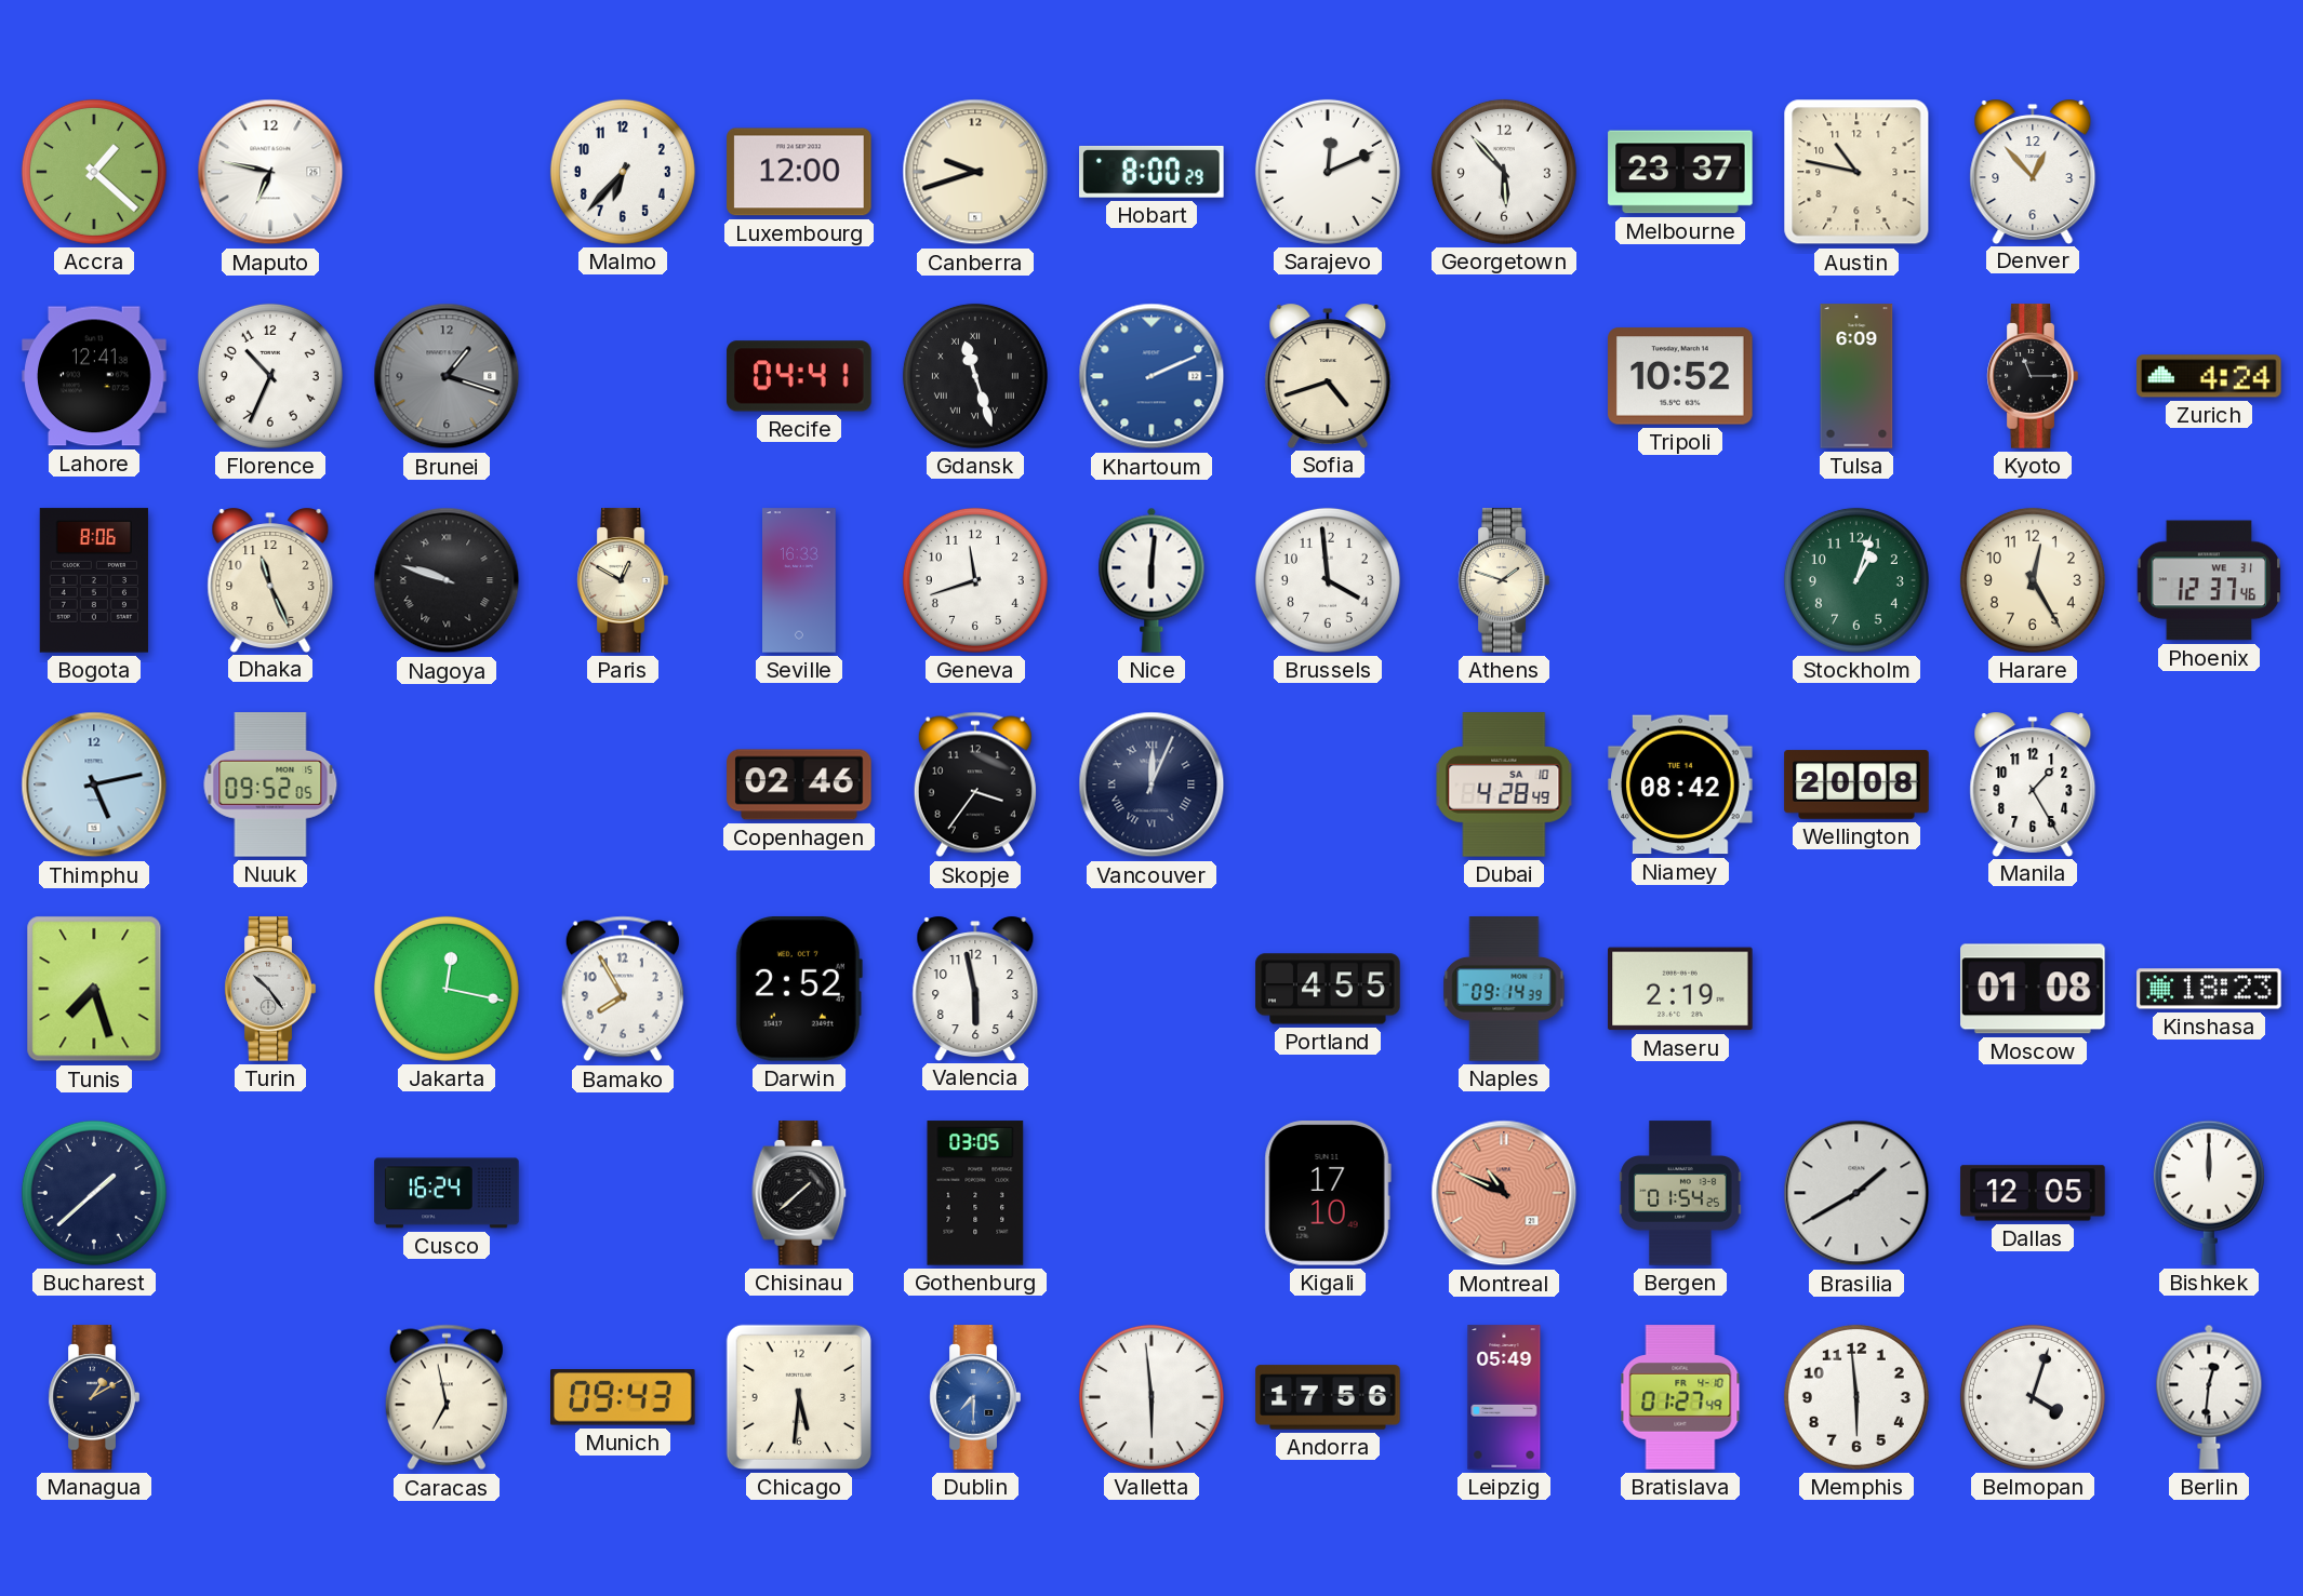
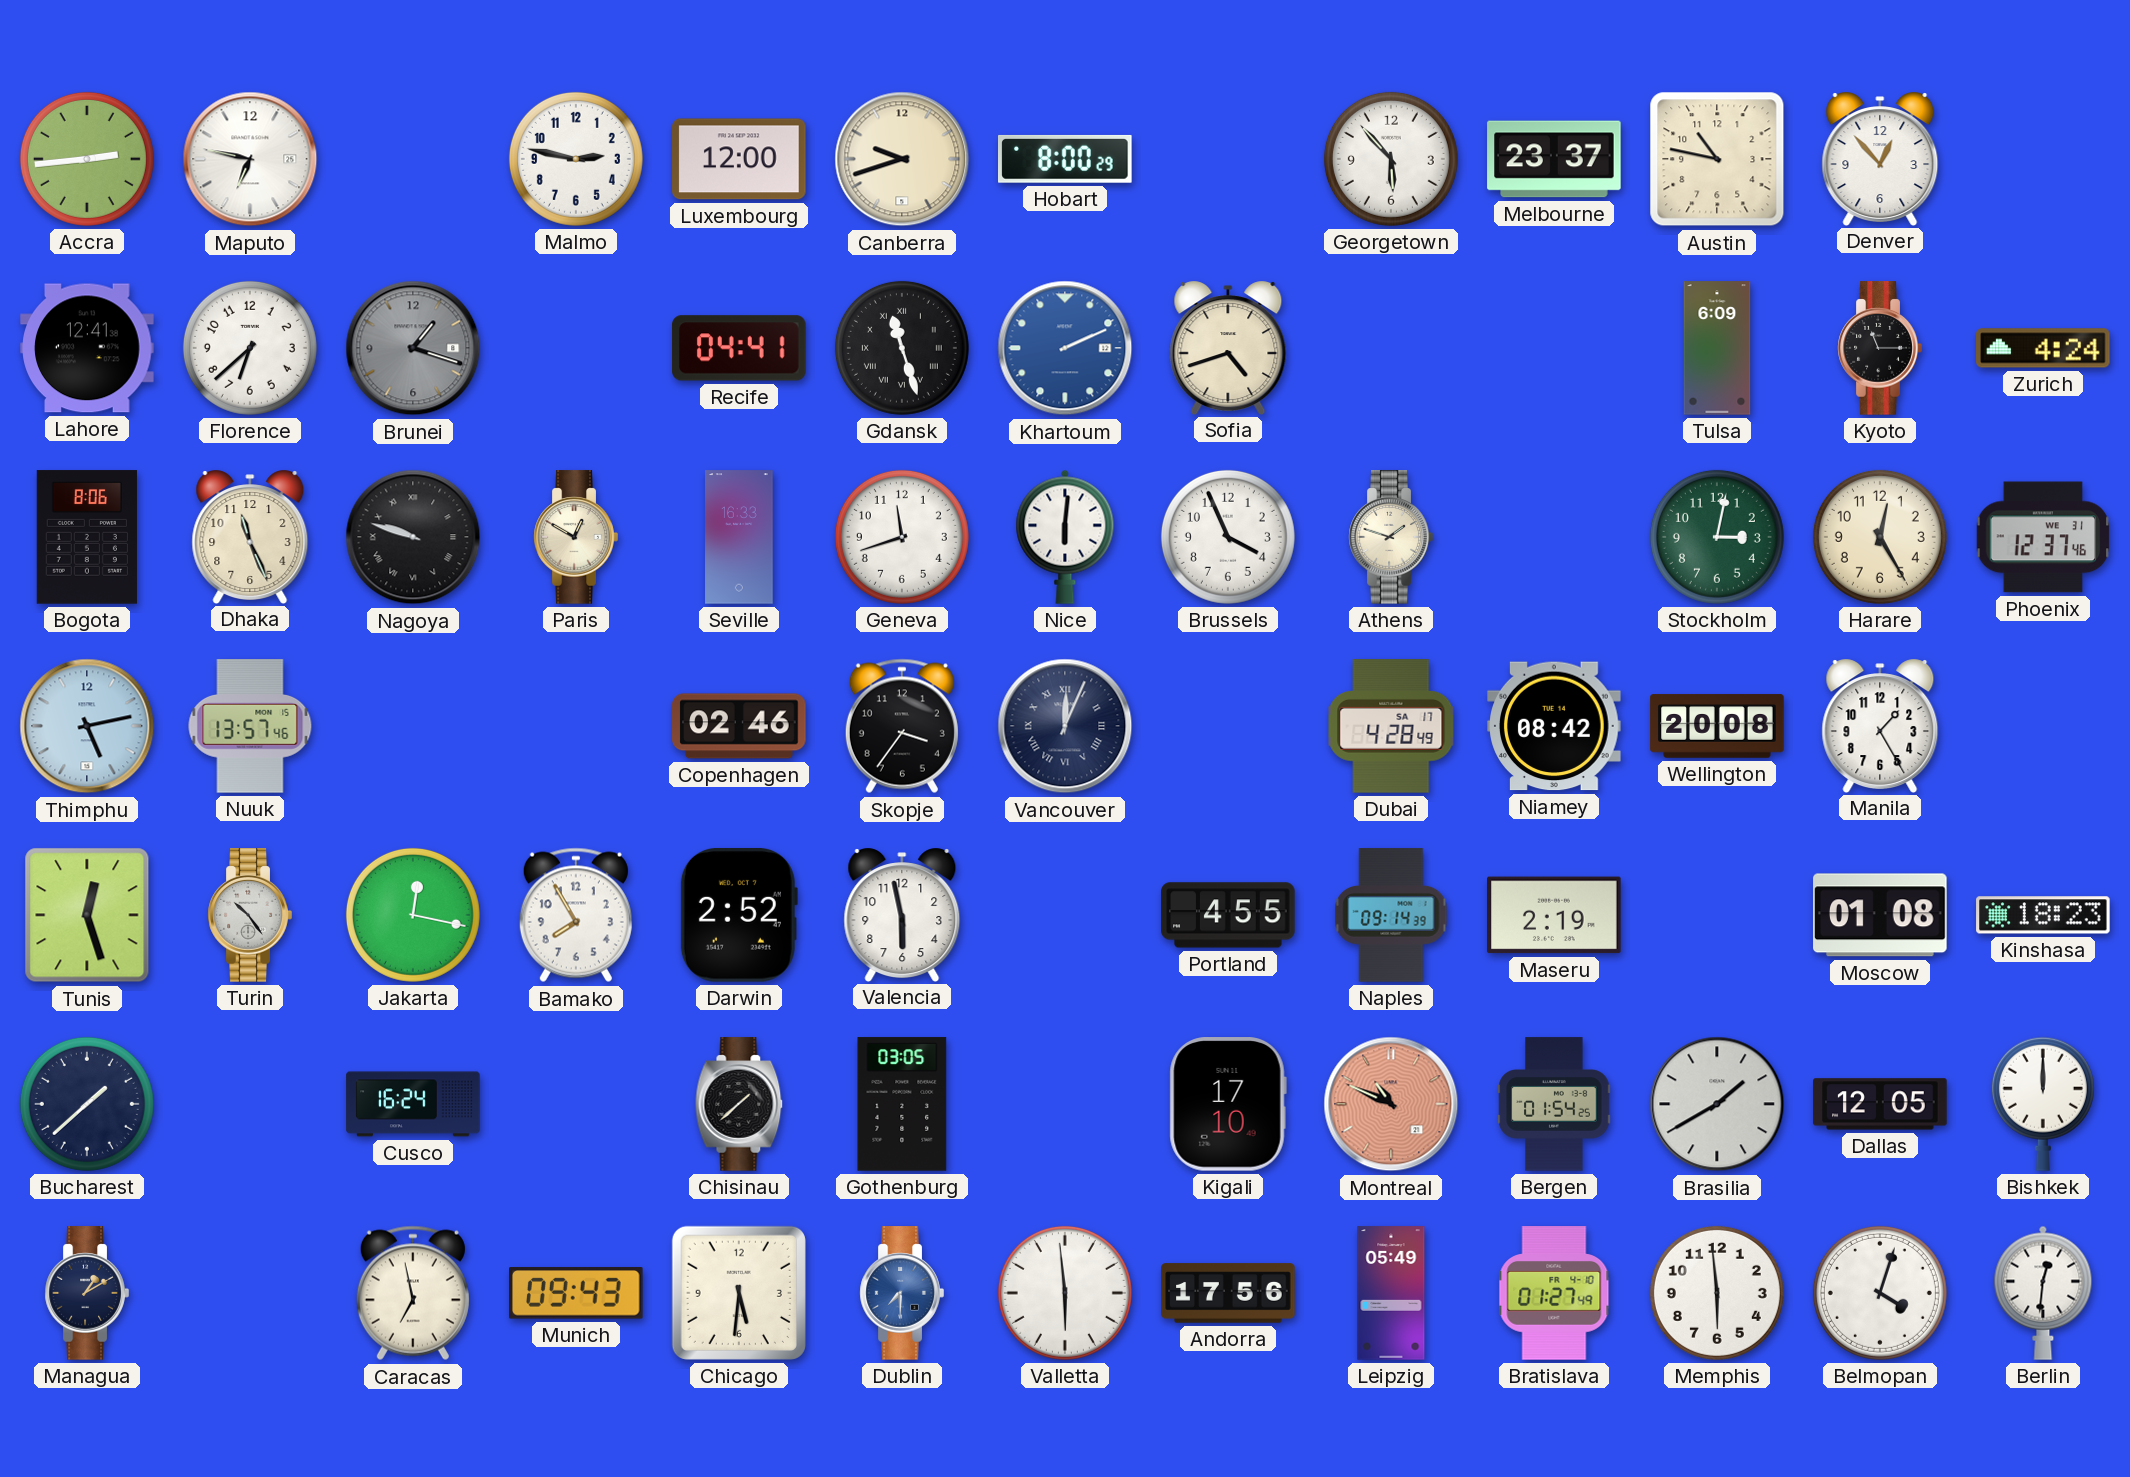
Accra: 1:22 -> 2:44 (87, 159)
Malmo: 6:37 -> 2:47 (576, 159)
Sarajevo: 12:11 -> none (1328, 172)
Florence: 10:34 -> 6:38 (250, 348)
Tripoli: 10:52 -> none (1680, 376)
Brussels: 3:59 -> 3:56 (1228, 537)
Stockholm: 1:03 -> 3:02 (1717, 537)
Nuuk: 09:52 -> 13:57 (250, 726)
Dubai date: SA 10 -> SA 17 (1391, 726)
Tunis: 7:27 -> 12:27 (87, 915)
